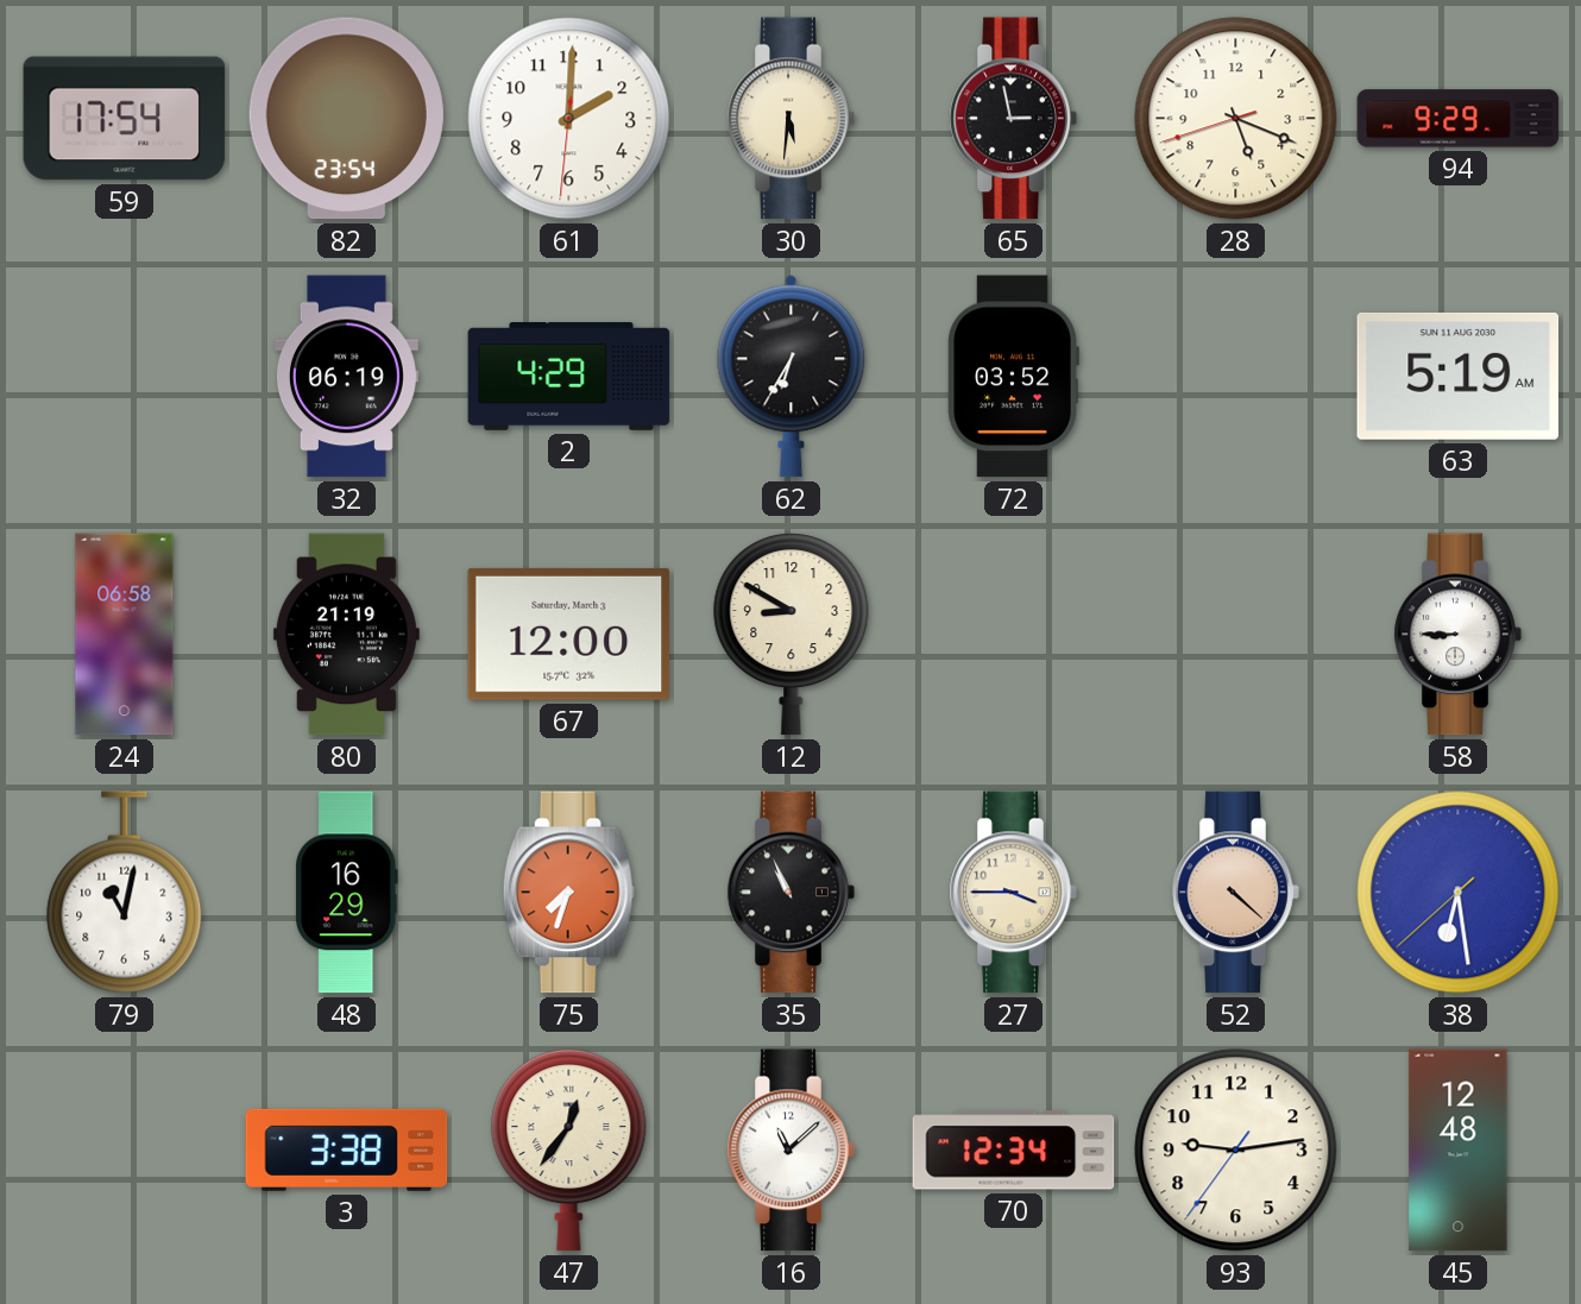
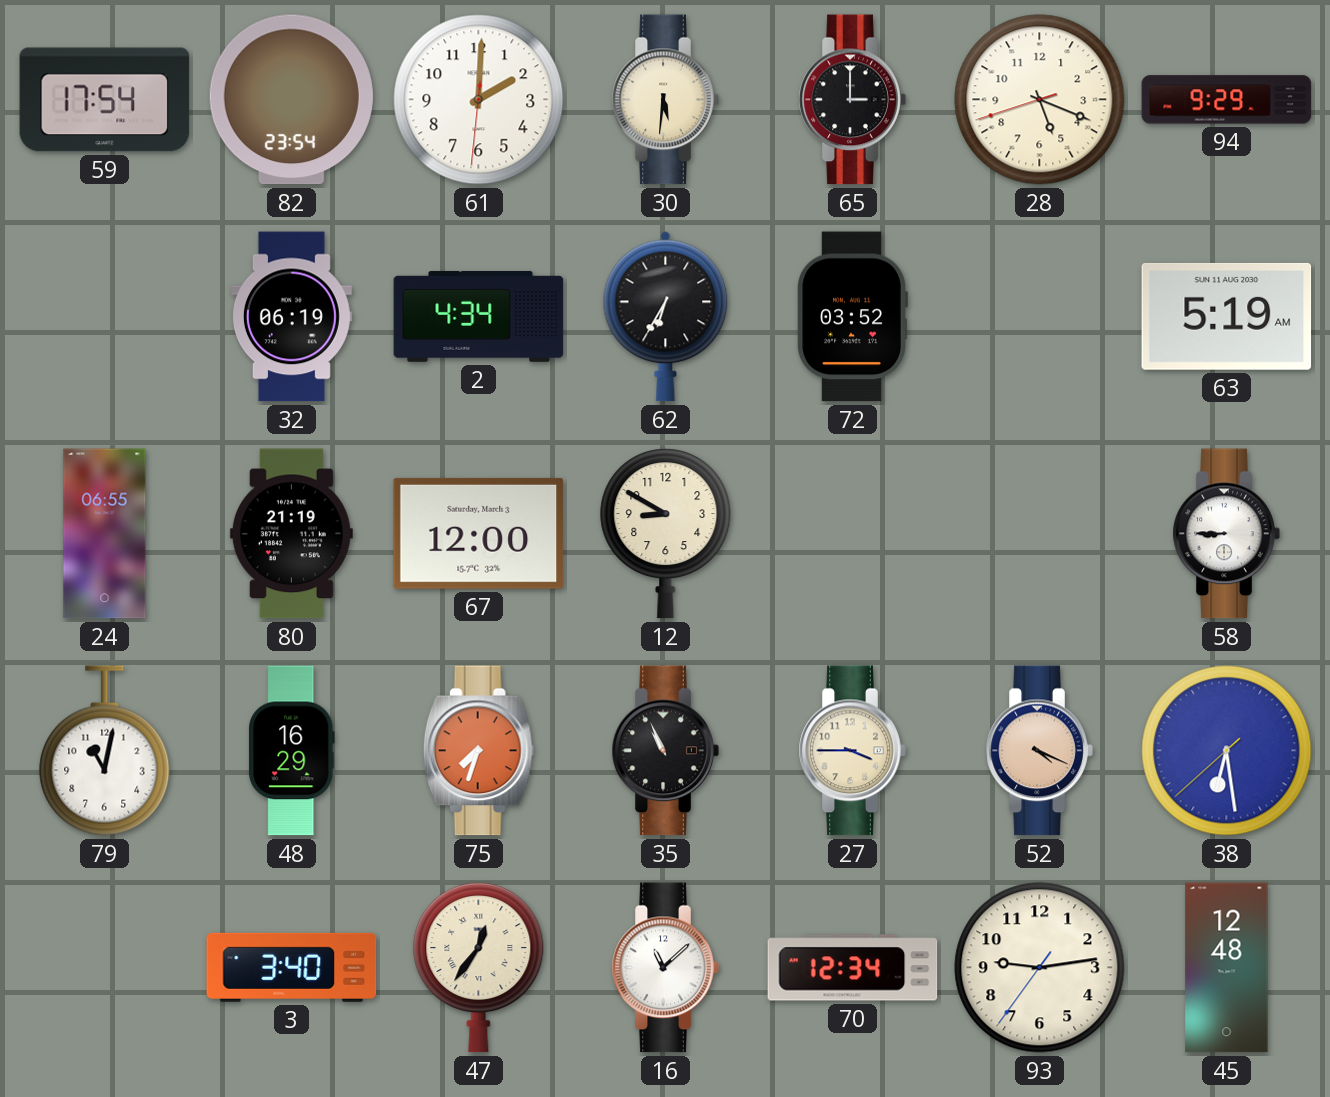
65: 2:58 -> 3:00 (852, 100)
2: 4:29 -> 4:34 (479, 317)
24: 06:58 -> 06:55 (105, 534)
52: 4:22 -> 4:19 (1039, 751)
3: 3:38 -> 3:40 (292, 967)
